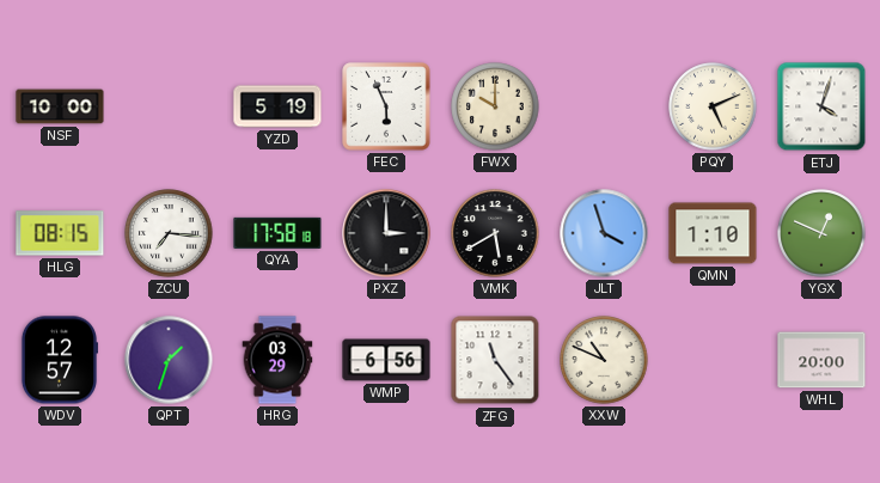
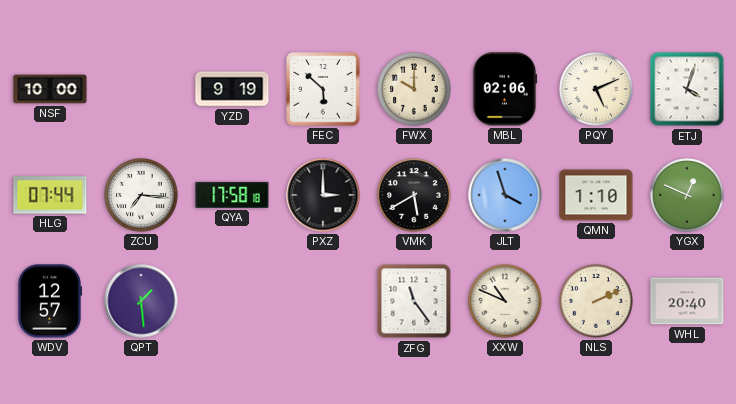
YZD: 5:19 -> 9:19 (232, 89)
FEC: 5:56 -> 5:52 (323, 89)
MBL: none -> 02:06 (505, 89)
HLG: 08:15 -> 07:44 (50, 195)
QPT: 1:33 -> 1:29 (141, 301)
HRG: 03:29 -> none (277, 360)
WMP: 6:56 -> none (386, 360)
NLS: none -> 2:11 (596, 301)
WHL: 20:00 -> 20:40 (687, 301)
